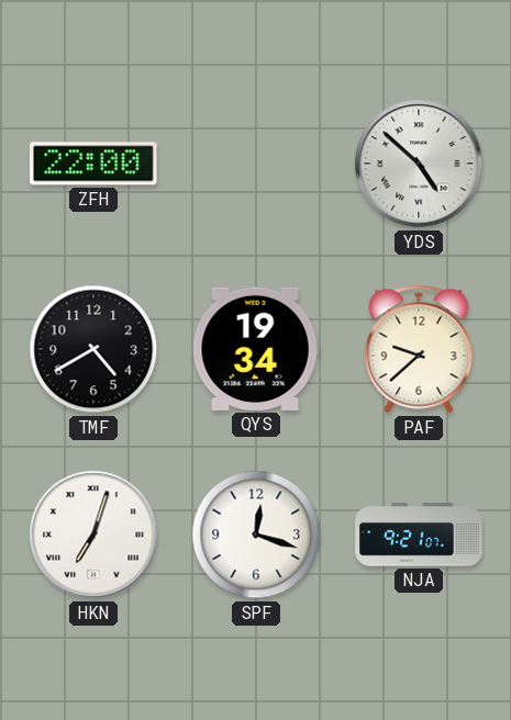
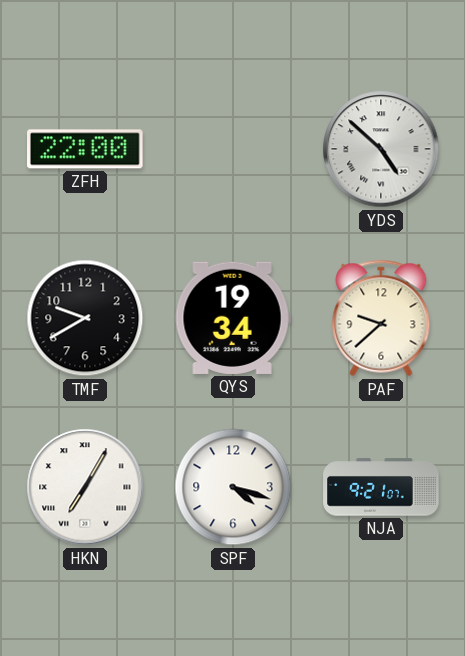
TMF: 4:40 -> 9:40 (85, 318)
HKN: 7:03 -> 7:05 (85, 487)
SPF: 12:18 -> 4:18 (233, 487)
